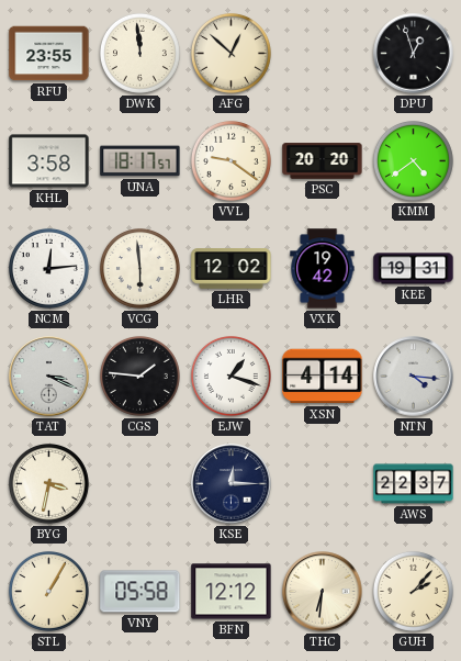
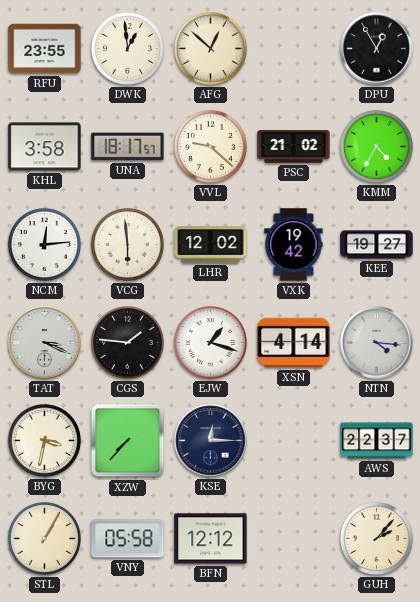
DWK: 11:59 -> 12:59 (127, 48)
DPU: 12:57 -> 12:55 (377, 49)
VVL: 9:21 -> 9:22 (210, 146)
PSC: 20:20 -> 21:02 (294, 147)
KMM: 4:39 -> 4:35 (376, 146)
KEE: 19:31 -> 19:27 (377, 245)
XZW: none -> 7:37 (128, 441)
THC: 6:31 -> none (323, 592)
